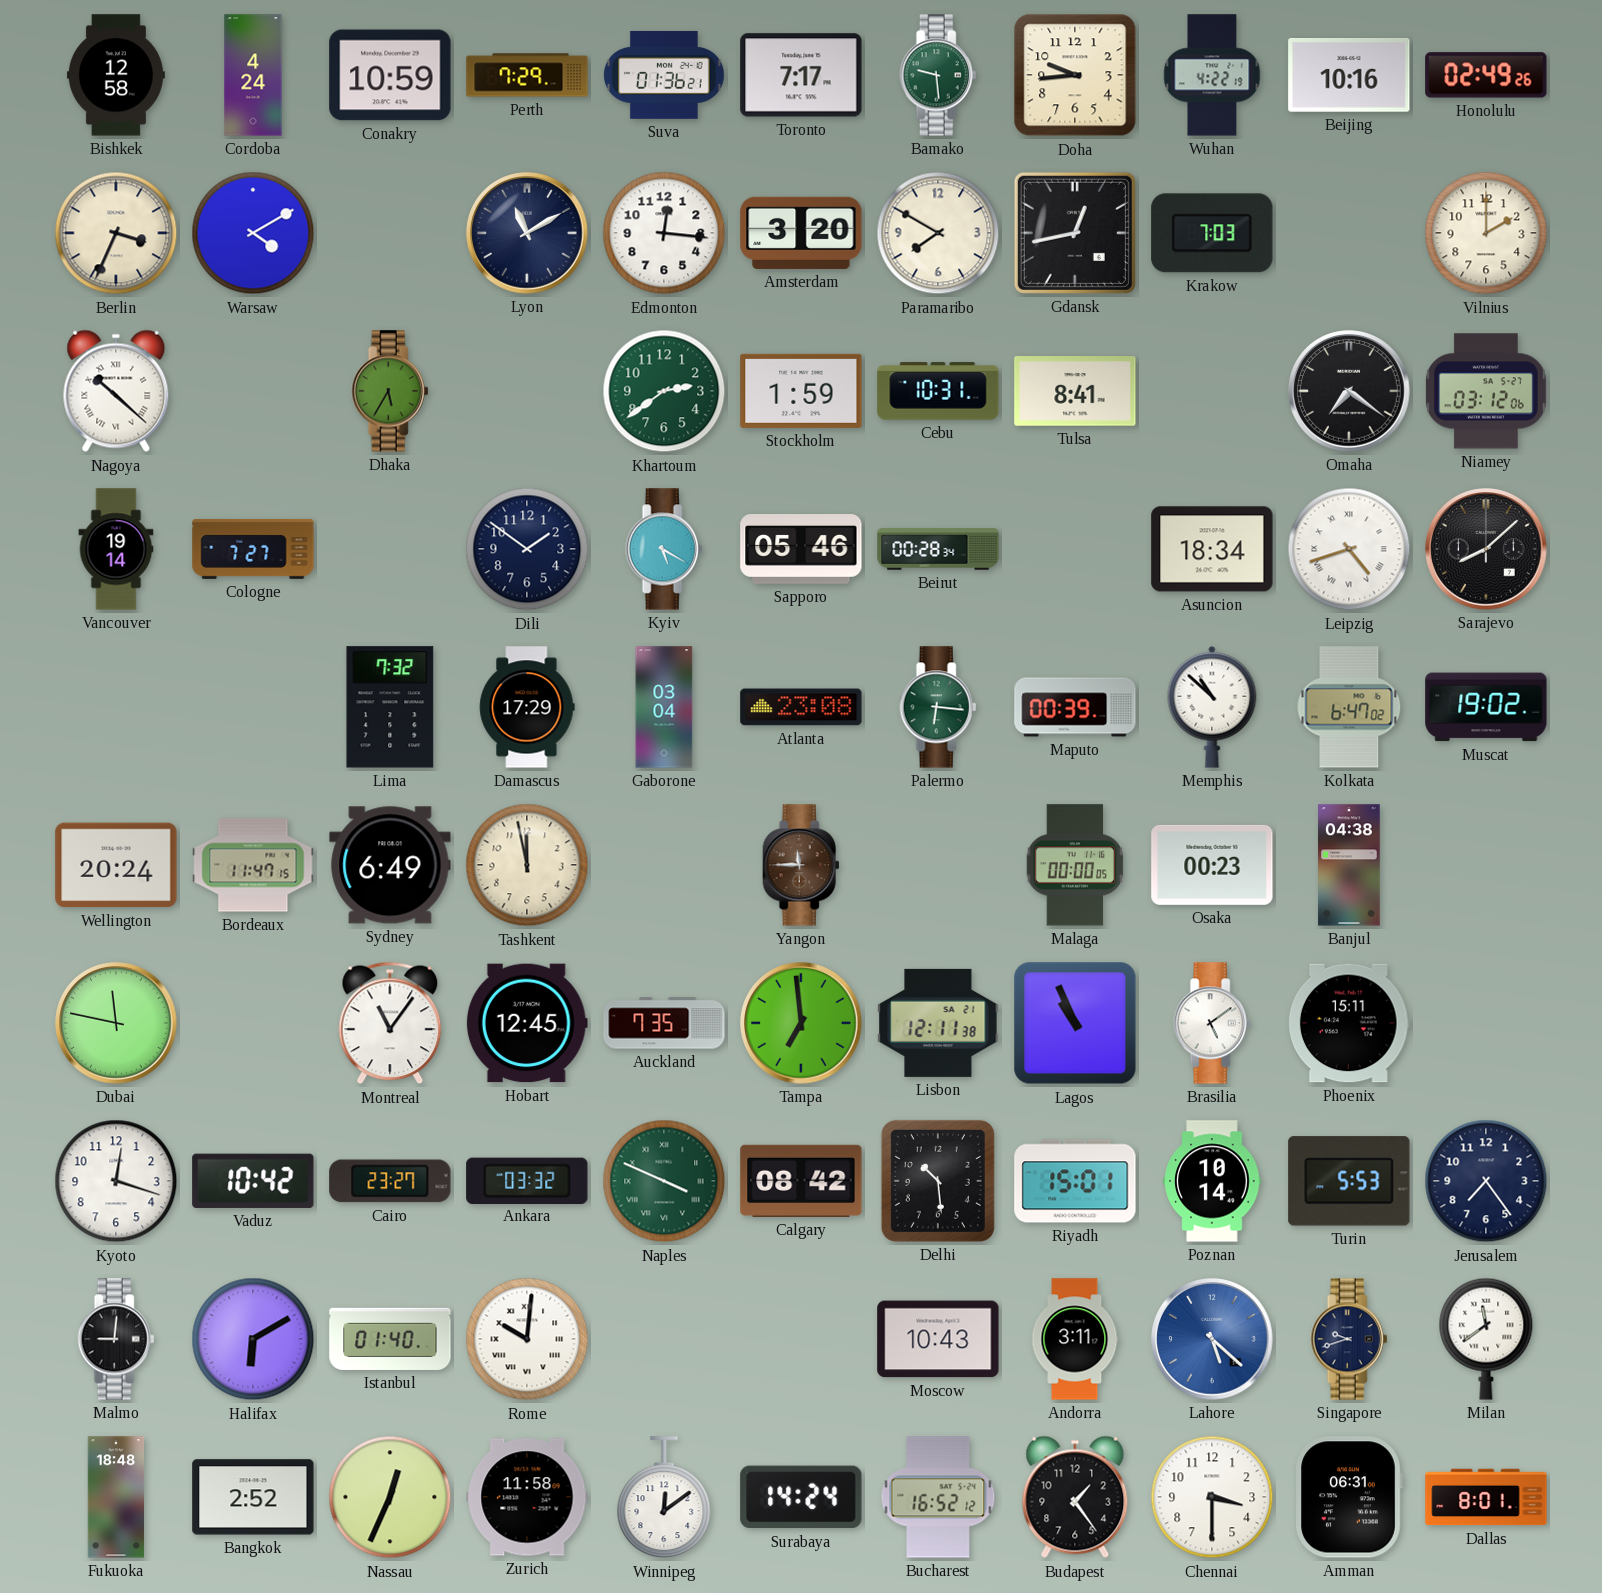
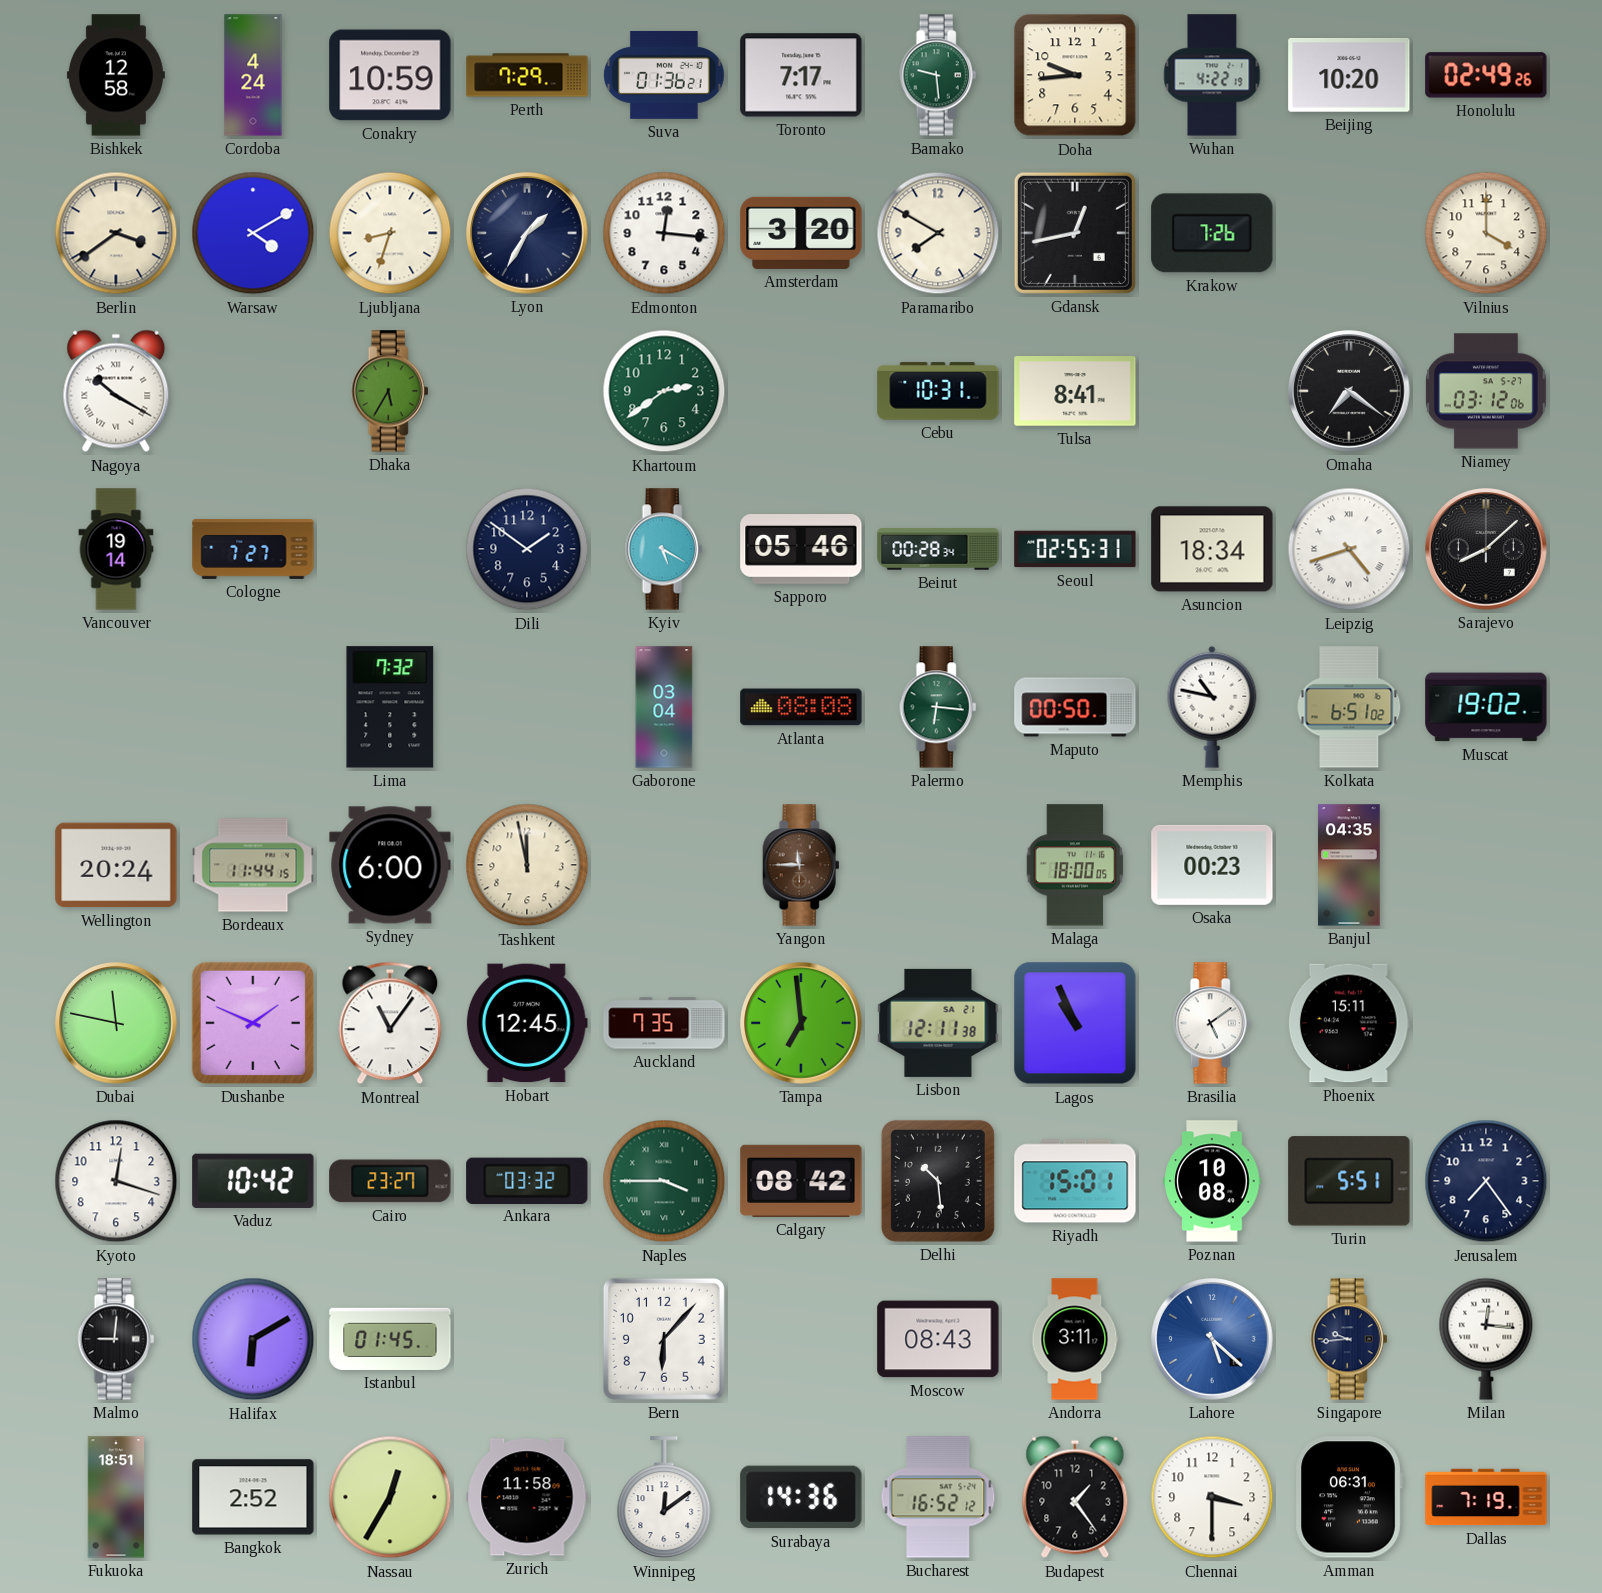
Beijing: 10:16 -> 10:20 (1349, 76)
Berlin: 3:34 -> 3:39 (116, 233)
Ljubljana: none -> 8:33 (390, 233)
Lyon: 11:10 -> 1:35 (527, 233)
Krakow: 7:03 -> 7:26 (1212, 233)
Vilnius: 2:00 -> 4:00 (1486, 233)
Nagoya: 10:22 -> 10:20 (116, 391)
Stockholm: 1:59 -> none (801, 391)
Seoul: none -> 02:55 (1075, 549)
Damascus: 17:29 -> none (527, 707)
Atlanta: 23:08 -> 08:08 (801, 707)
Maputo: 00:39 -> 00:50 (1075, 707)
Memphis: 10:52 -> 10:47 (1212, 707)
Kolkata: 6:47 -> 6:51 (1349, 707)
Bordeaux: 11:47 -> 11:44 (253, 865)
Sydney: 6:49 -> 6:00 (390, 865)
Malaga: 00:00 -> 18:00 (1075, 865)
Banjul: 04:38 -> 04:35 (1349, 865)
Dushanbe: none -> 1:49 (253, 1023)
Naples: 3:49 -> 3:45 (664, 1181)
Poznan: 10:14 -> 10:08 (1212, 1181)
Turin: 5:53 -> 5:51 (1349, 1181)
Istanbul: 01:40 -> 01:45 (390, 1339)
Rome: 10:01 -> none (527, 1339)
Bern: none -> 6:07 (664, 1339)
Moscow: 10:43 -> 08:43 (938, 1339)
Singapore: 9:42 -> 9:44 (1349, 1339)
Milan: 11:39 -> 12:16 (1486, 1339)
Fukuoka: 18:48 -> 18:51 (116, 1497)
Nassau: 12:34 -> 12:35 (390, 1497)
Surabaya: 14:24 -> 14:36 (801, 1497)
Dallas: 8:01 -> 7:19 (1486, 1497)
